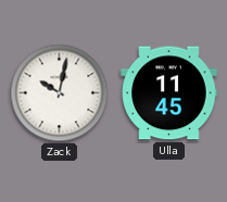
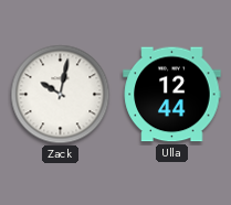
Ulla: 11:45 -> 12:44 (172, 95)
